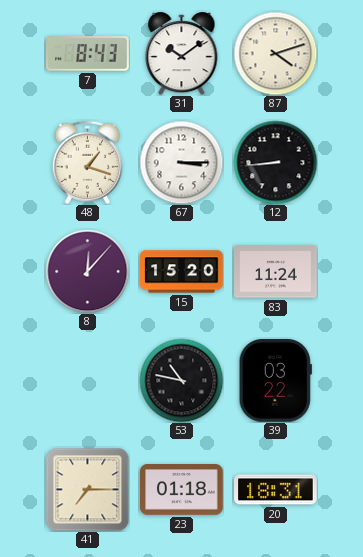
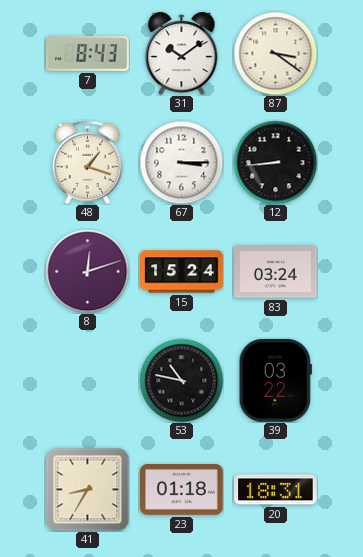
87: 4:12 -> 3:21 (275, 53)
8: 12:07 -> 12:12 (87, 271)
15: 15:20 -> 15:24 (182, 272)
83: 11:24 -> 03:24 (276, 272)
41: 7:15 -> 8:35 (87, 489)
